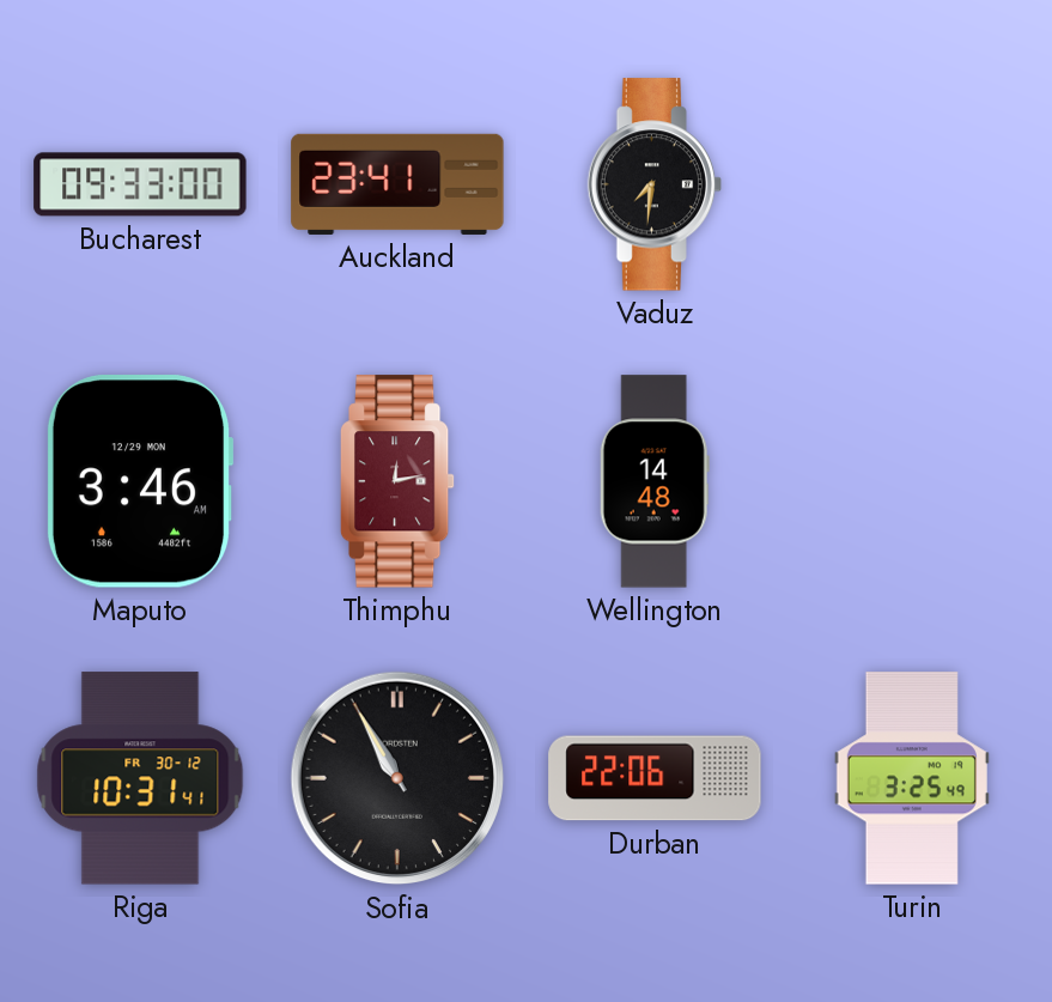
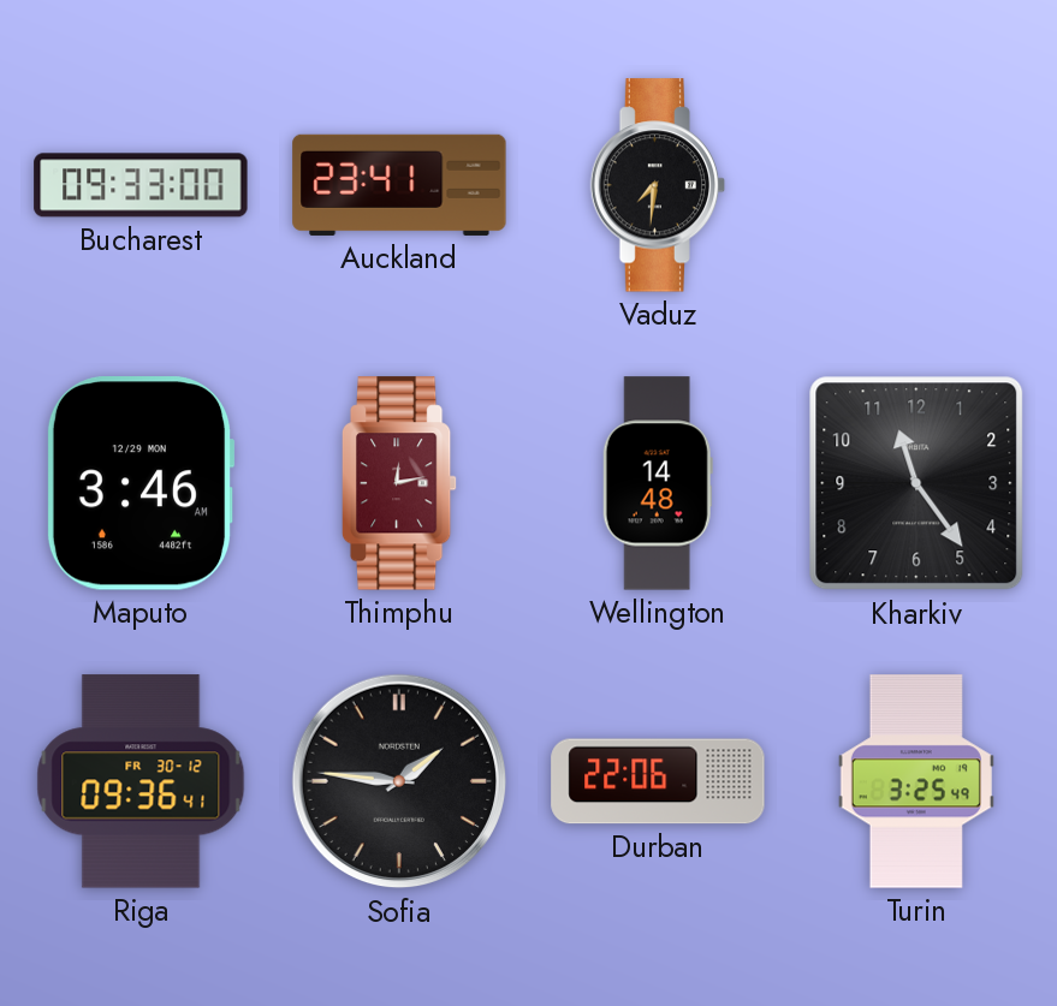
Kharkiv: none -> 11:24 (916, 483)
Riga: 10:31 -> 09:36 (141, 781)
Sofia: 10:55 -> 1:46 (399, 781)
